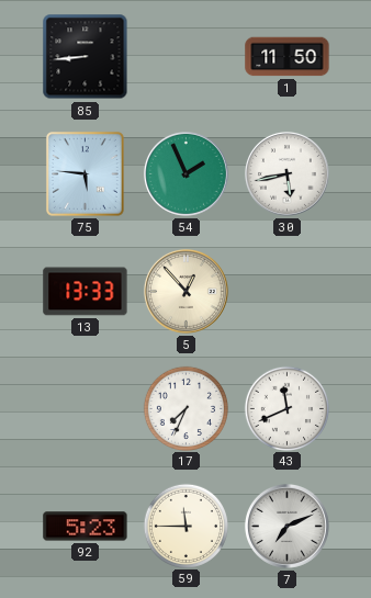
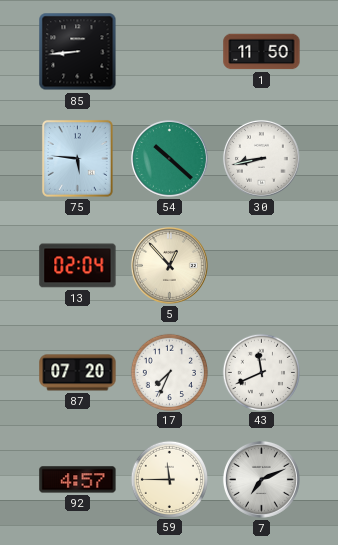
54: 1:56 -> 10:22 (169, 158)
30: 5:43 -> 8:43 (261, 158)
13: 13:33 -> 02:04 (78, 266)
87: none -> 07:20 (78, 373)
92: 5:23 -> 4:57 (78, 480)
